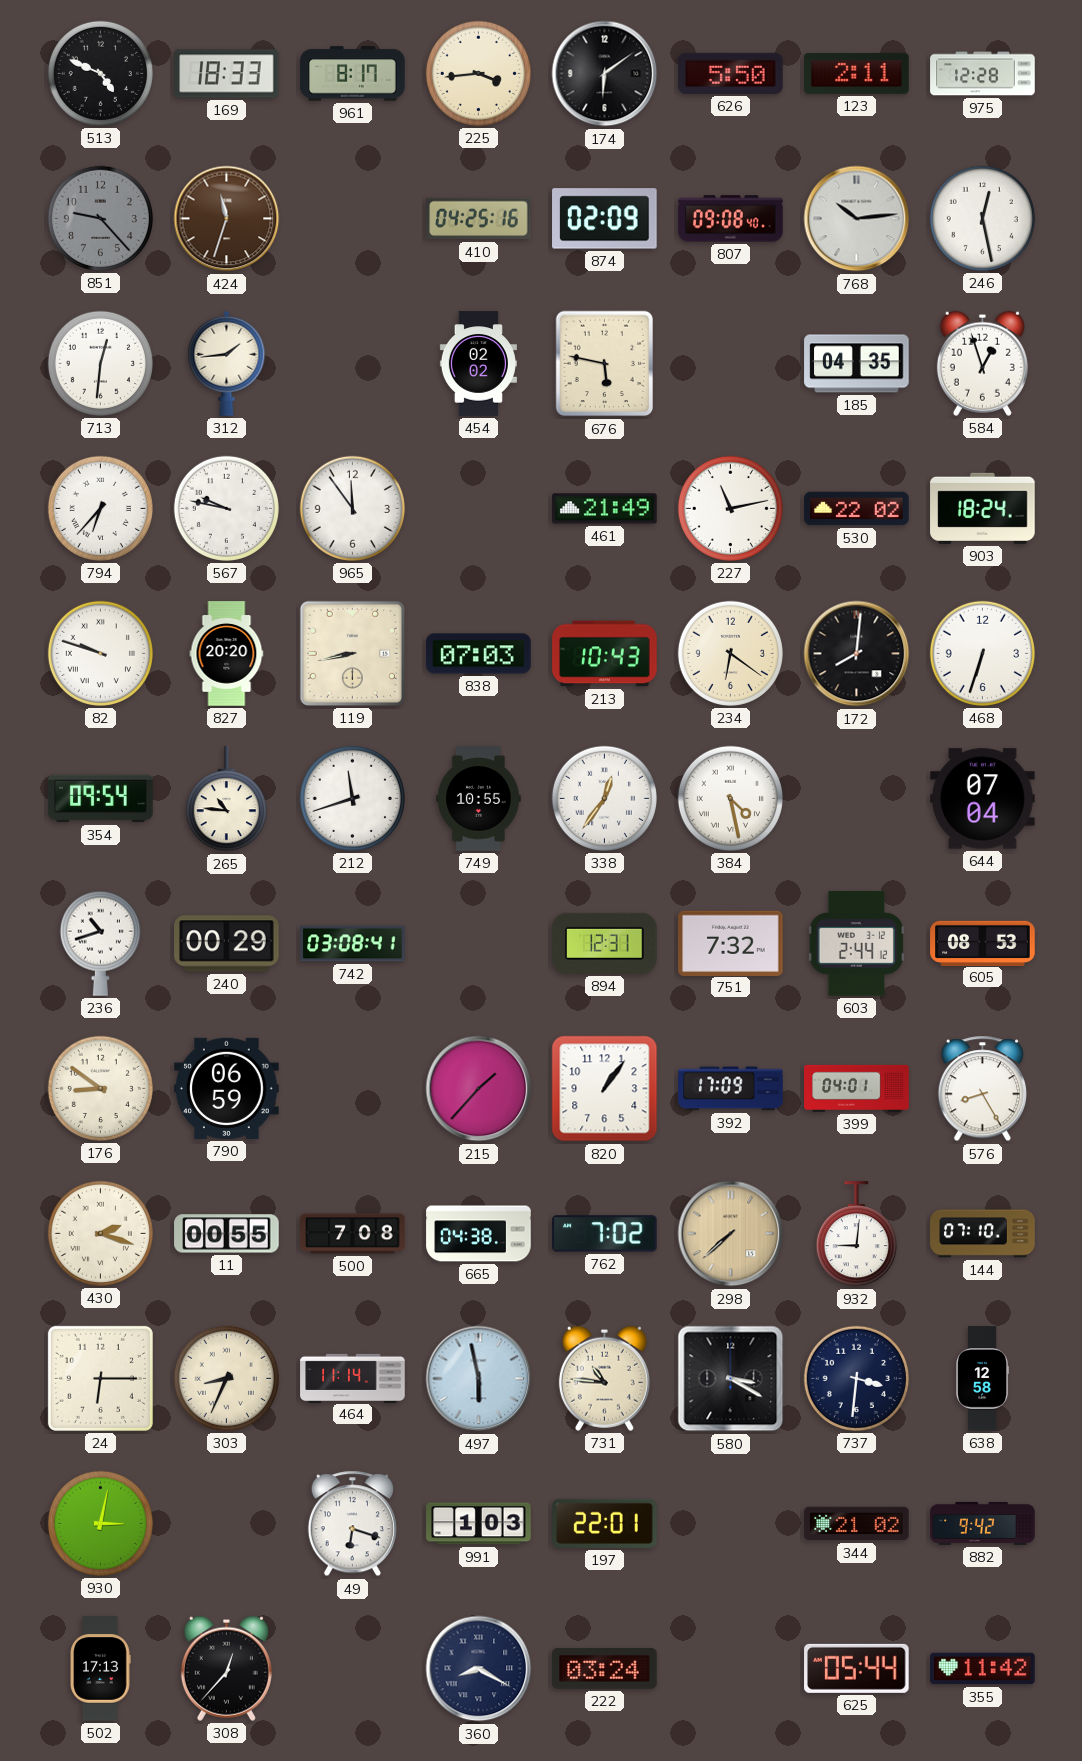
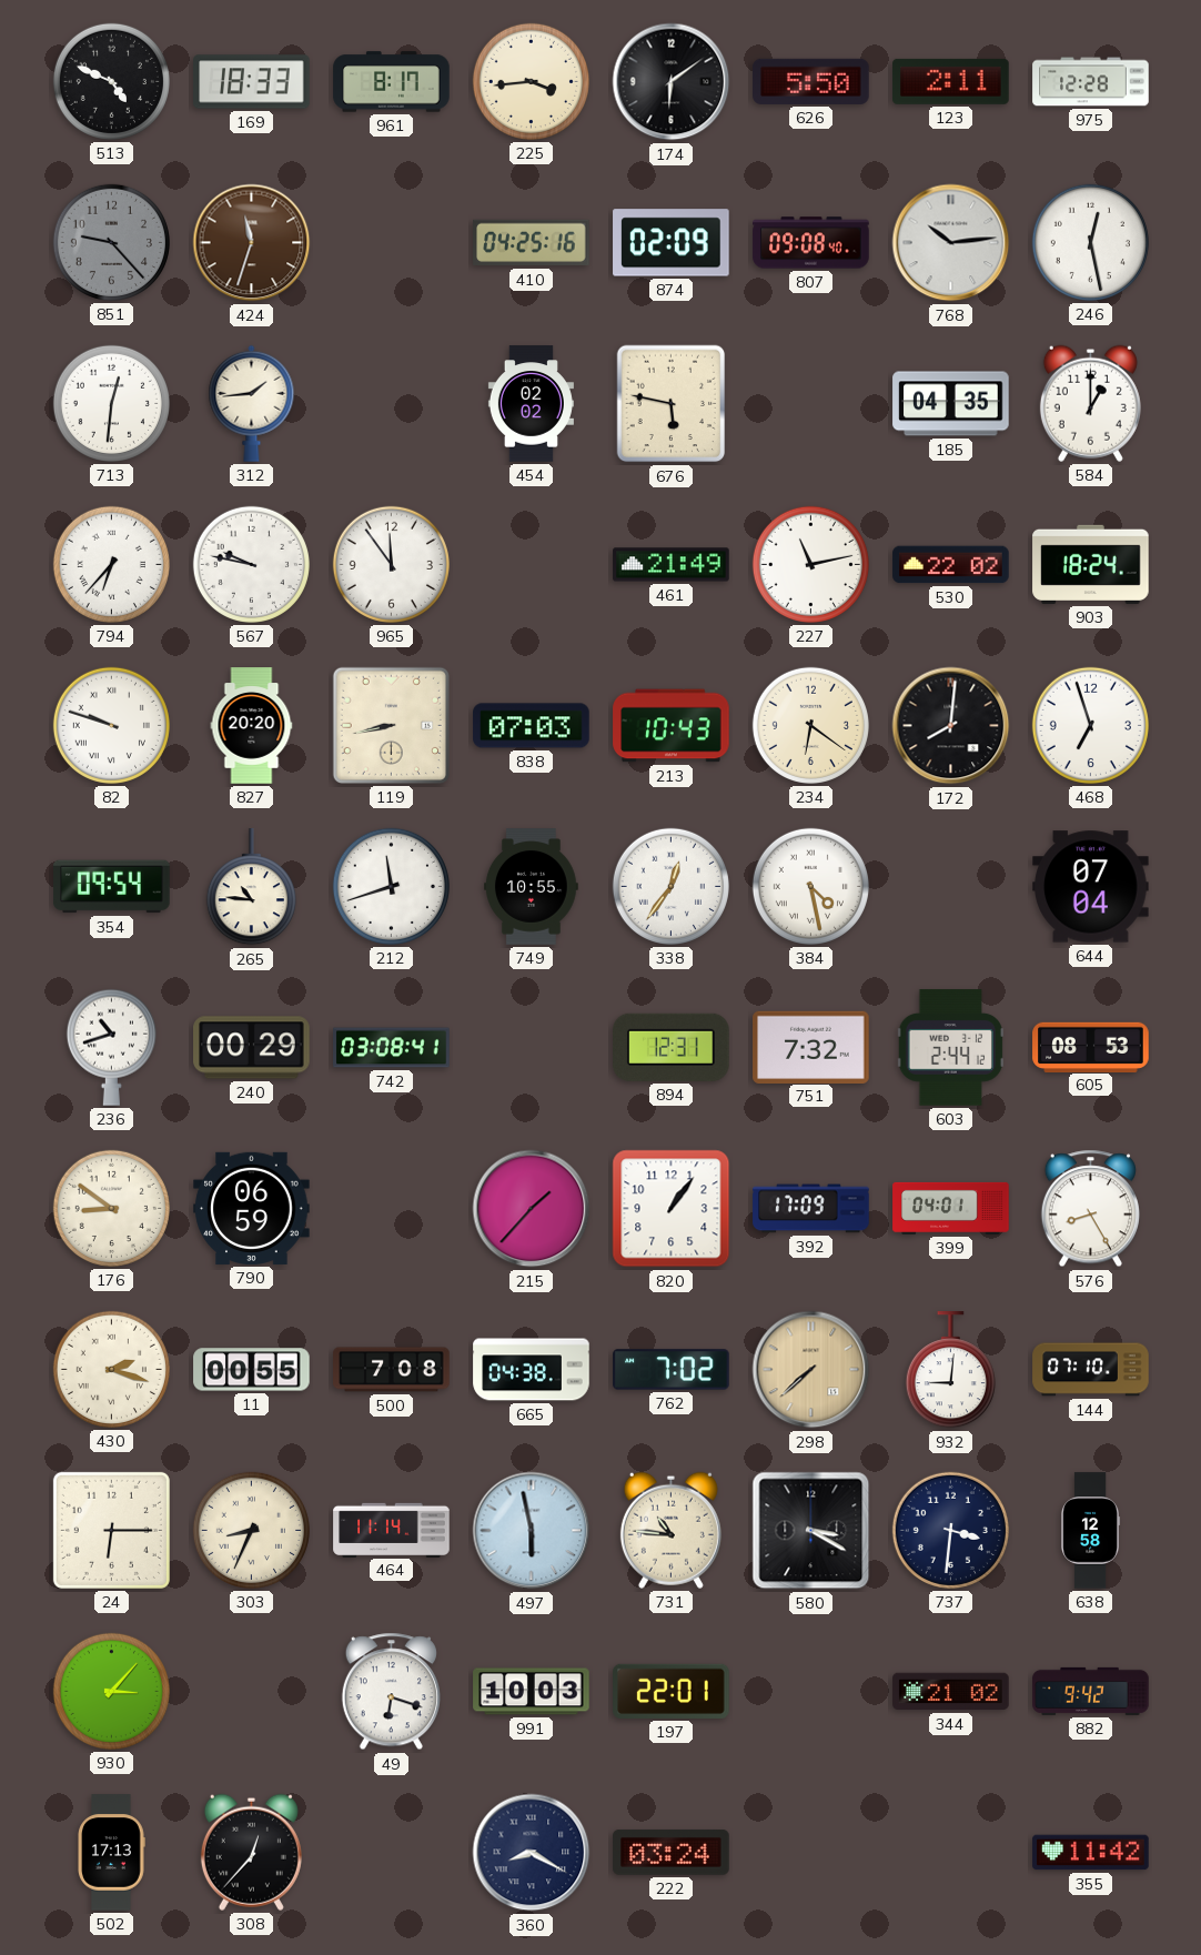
584: 12:57 -> 1:00 (1090, 403)
468: 6:33 -> 6:57 (1090, 725)
930: 3:02 -> 3:07 (111, 1691)
991: 1:03 -> 10:03 (532, 1692)
625: 05:44 -> none (857, 1668)
